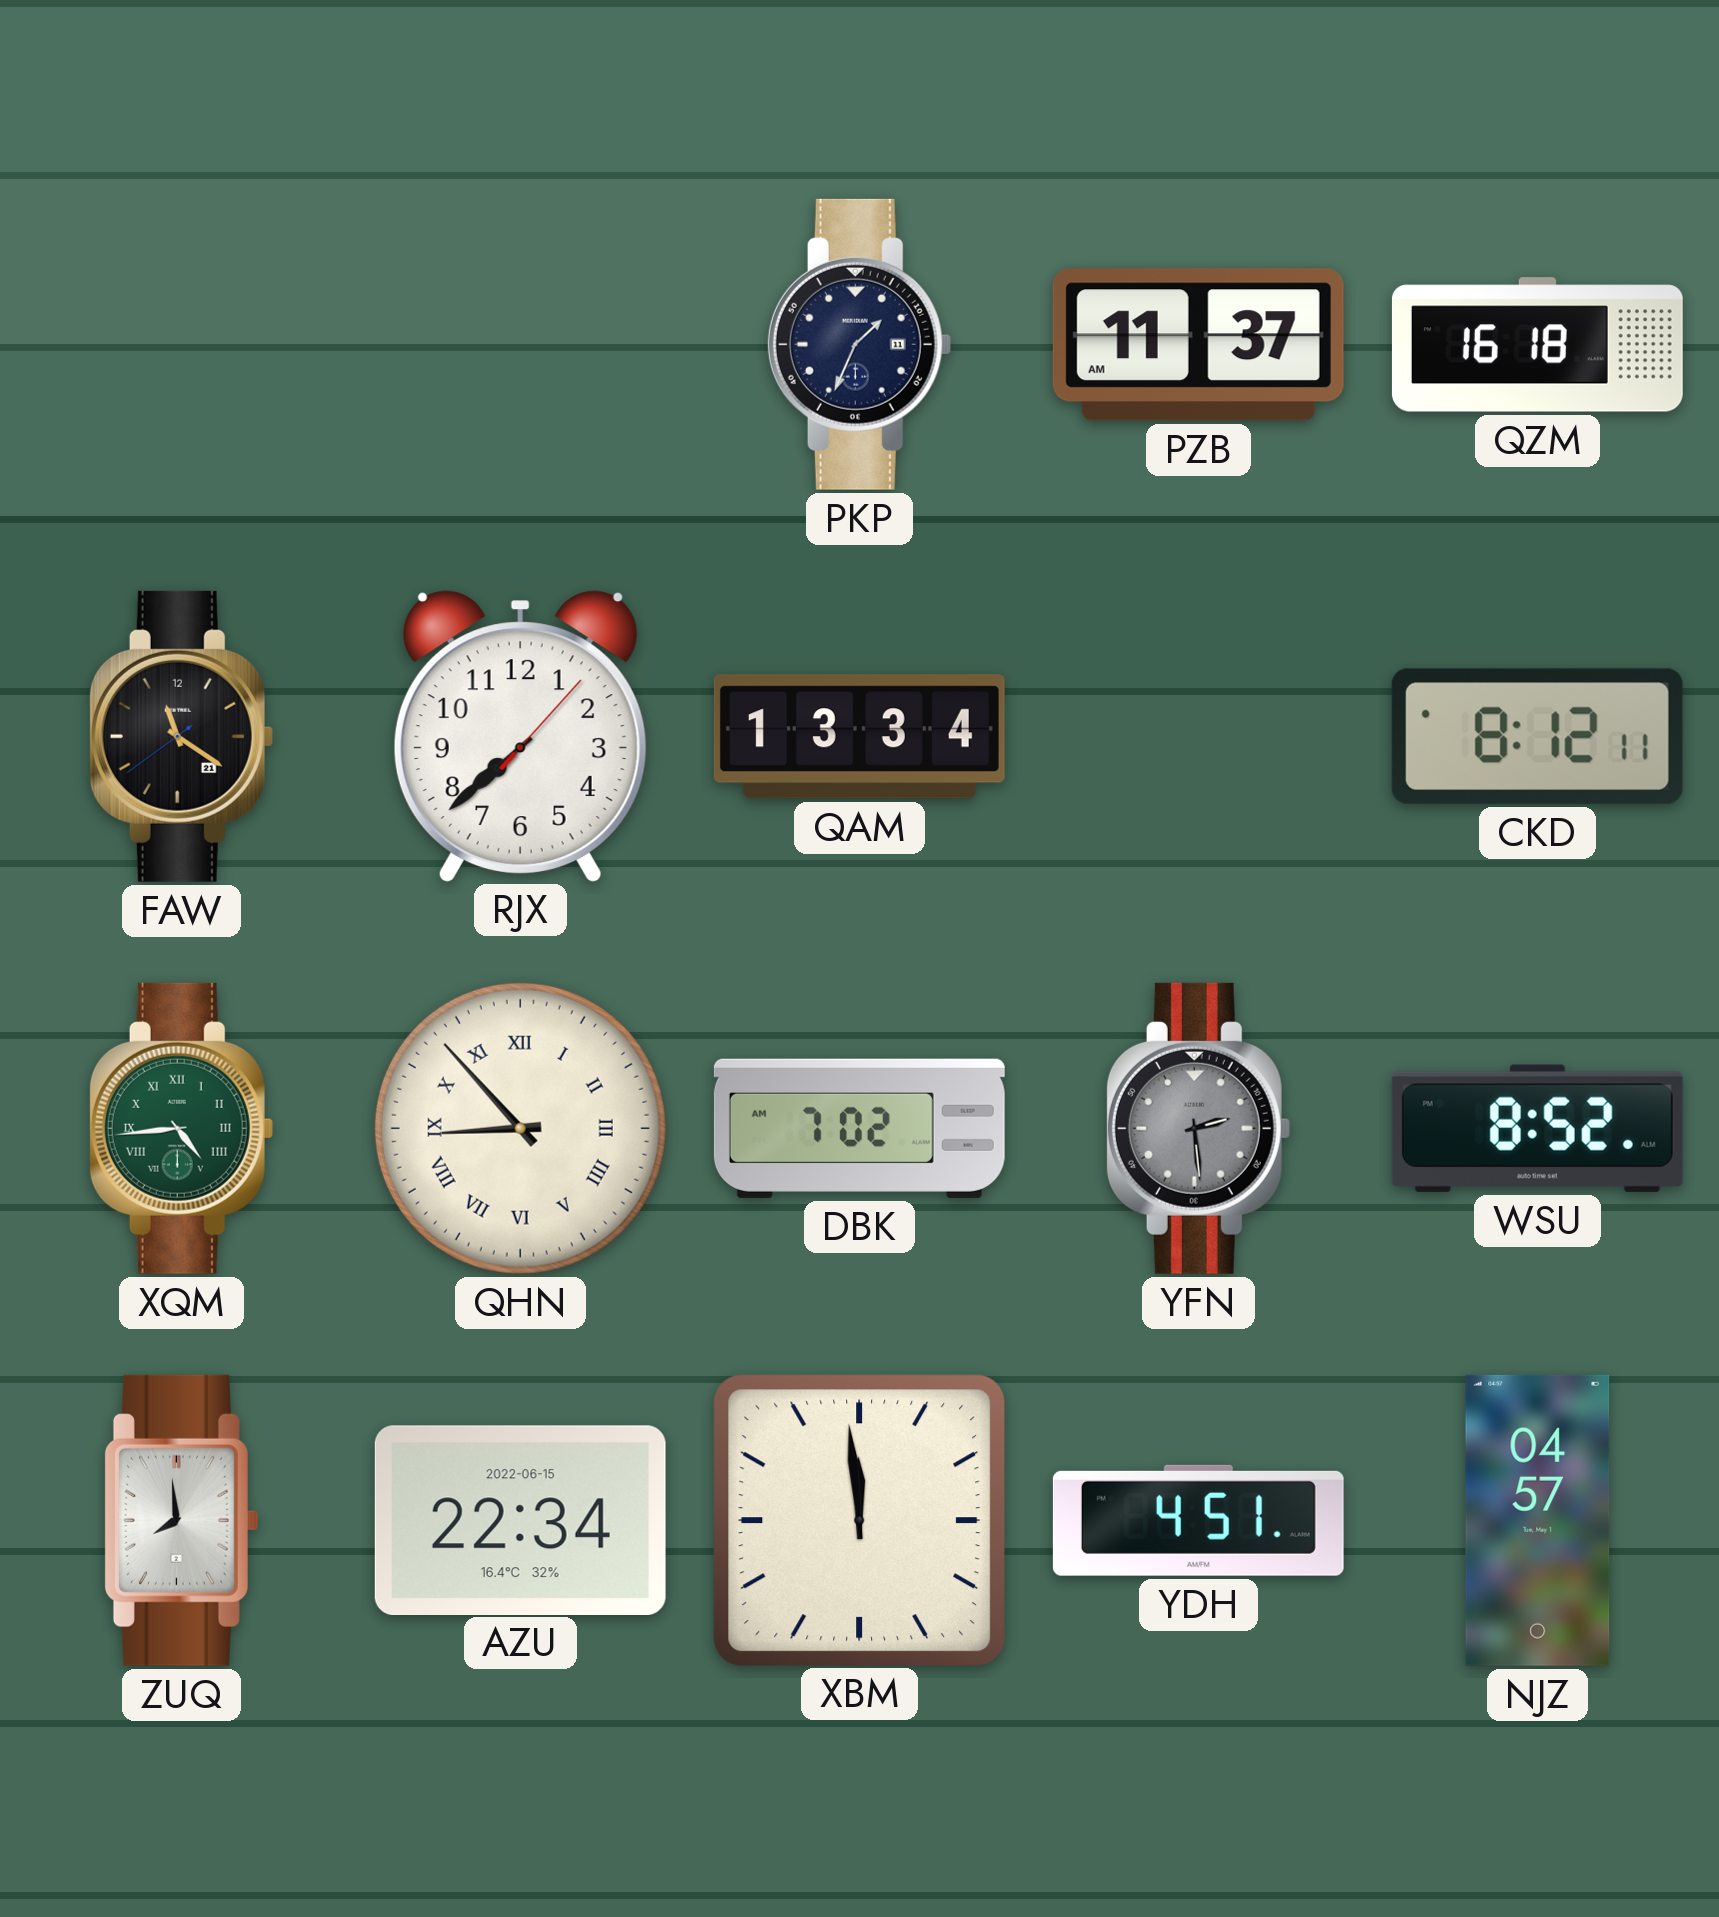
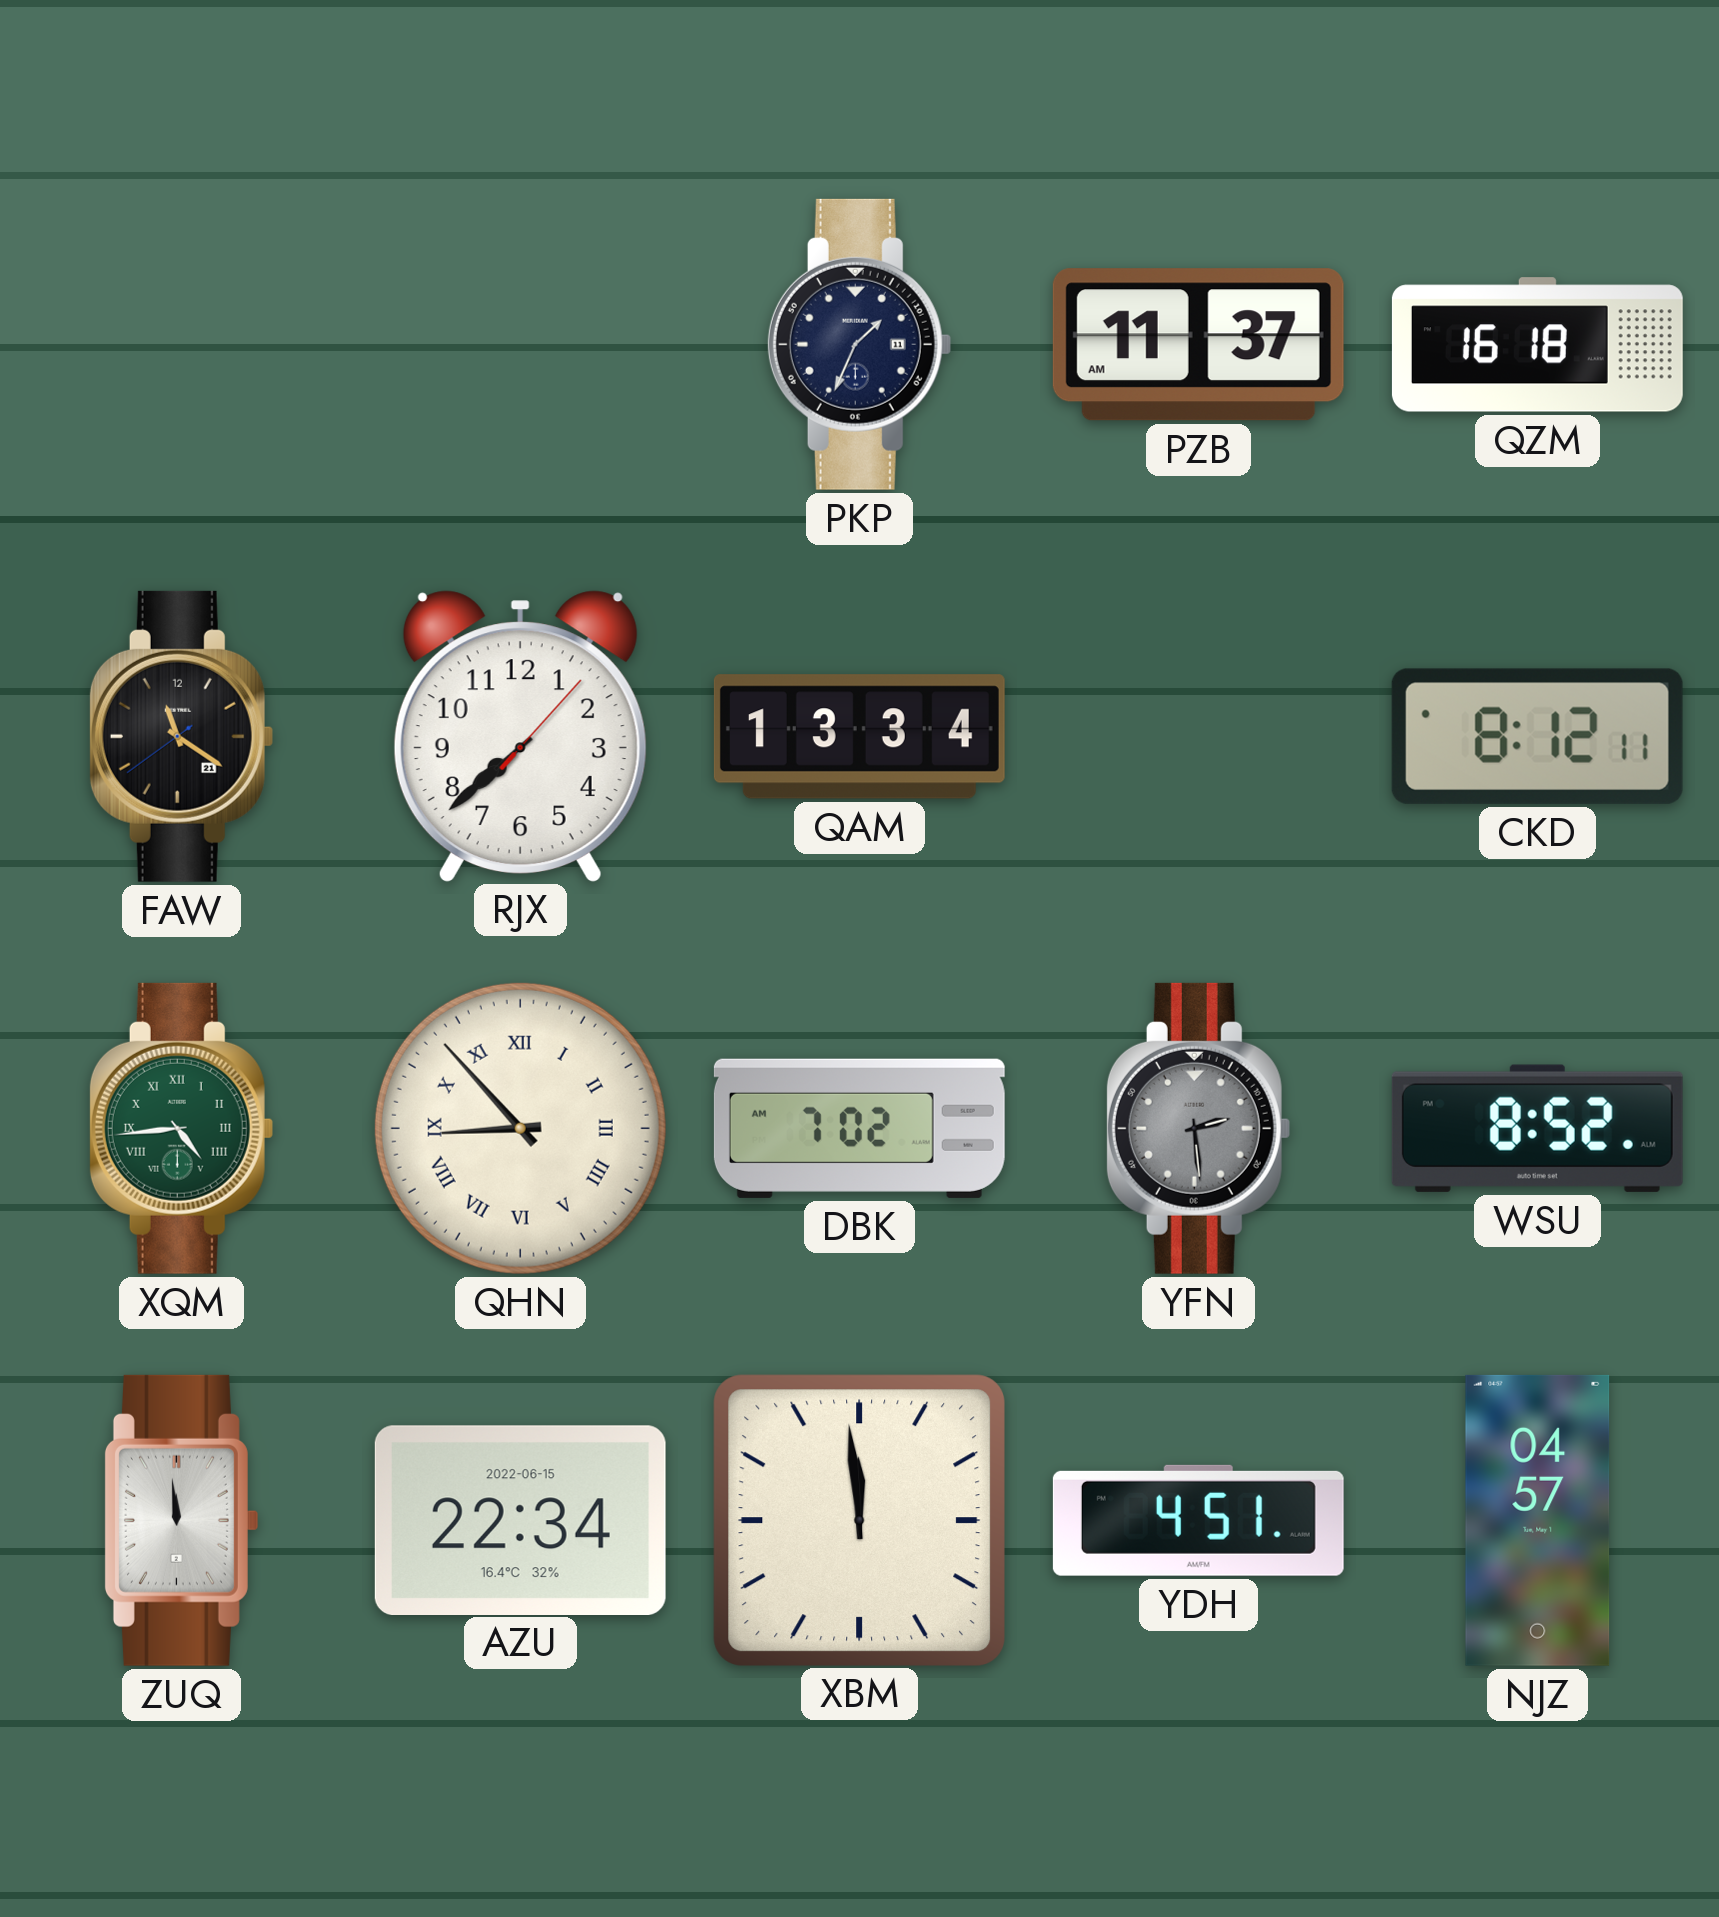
ZUQ: 7:59 -> 11:59 (181, 1520)
